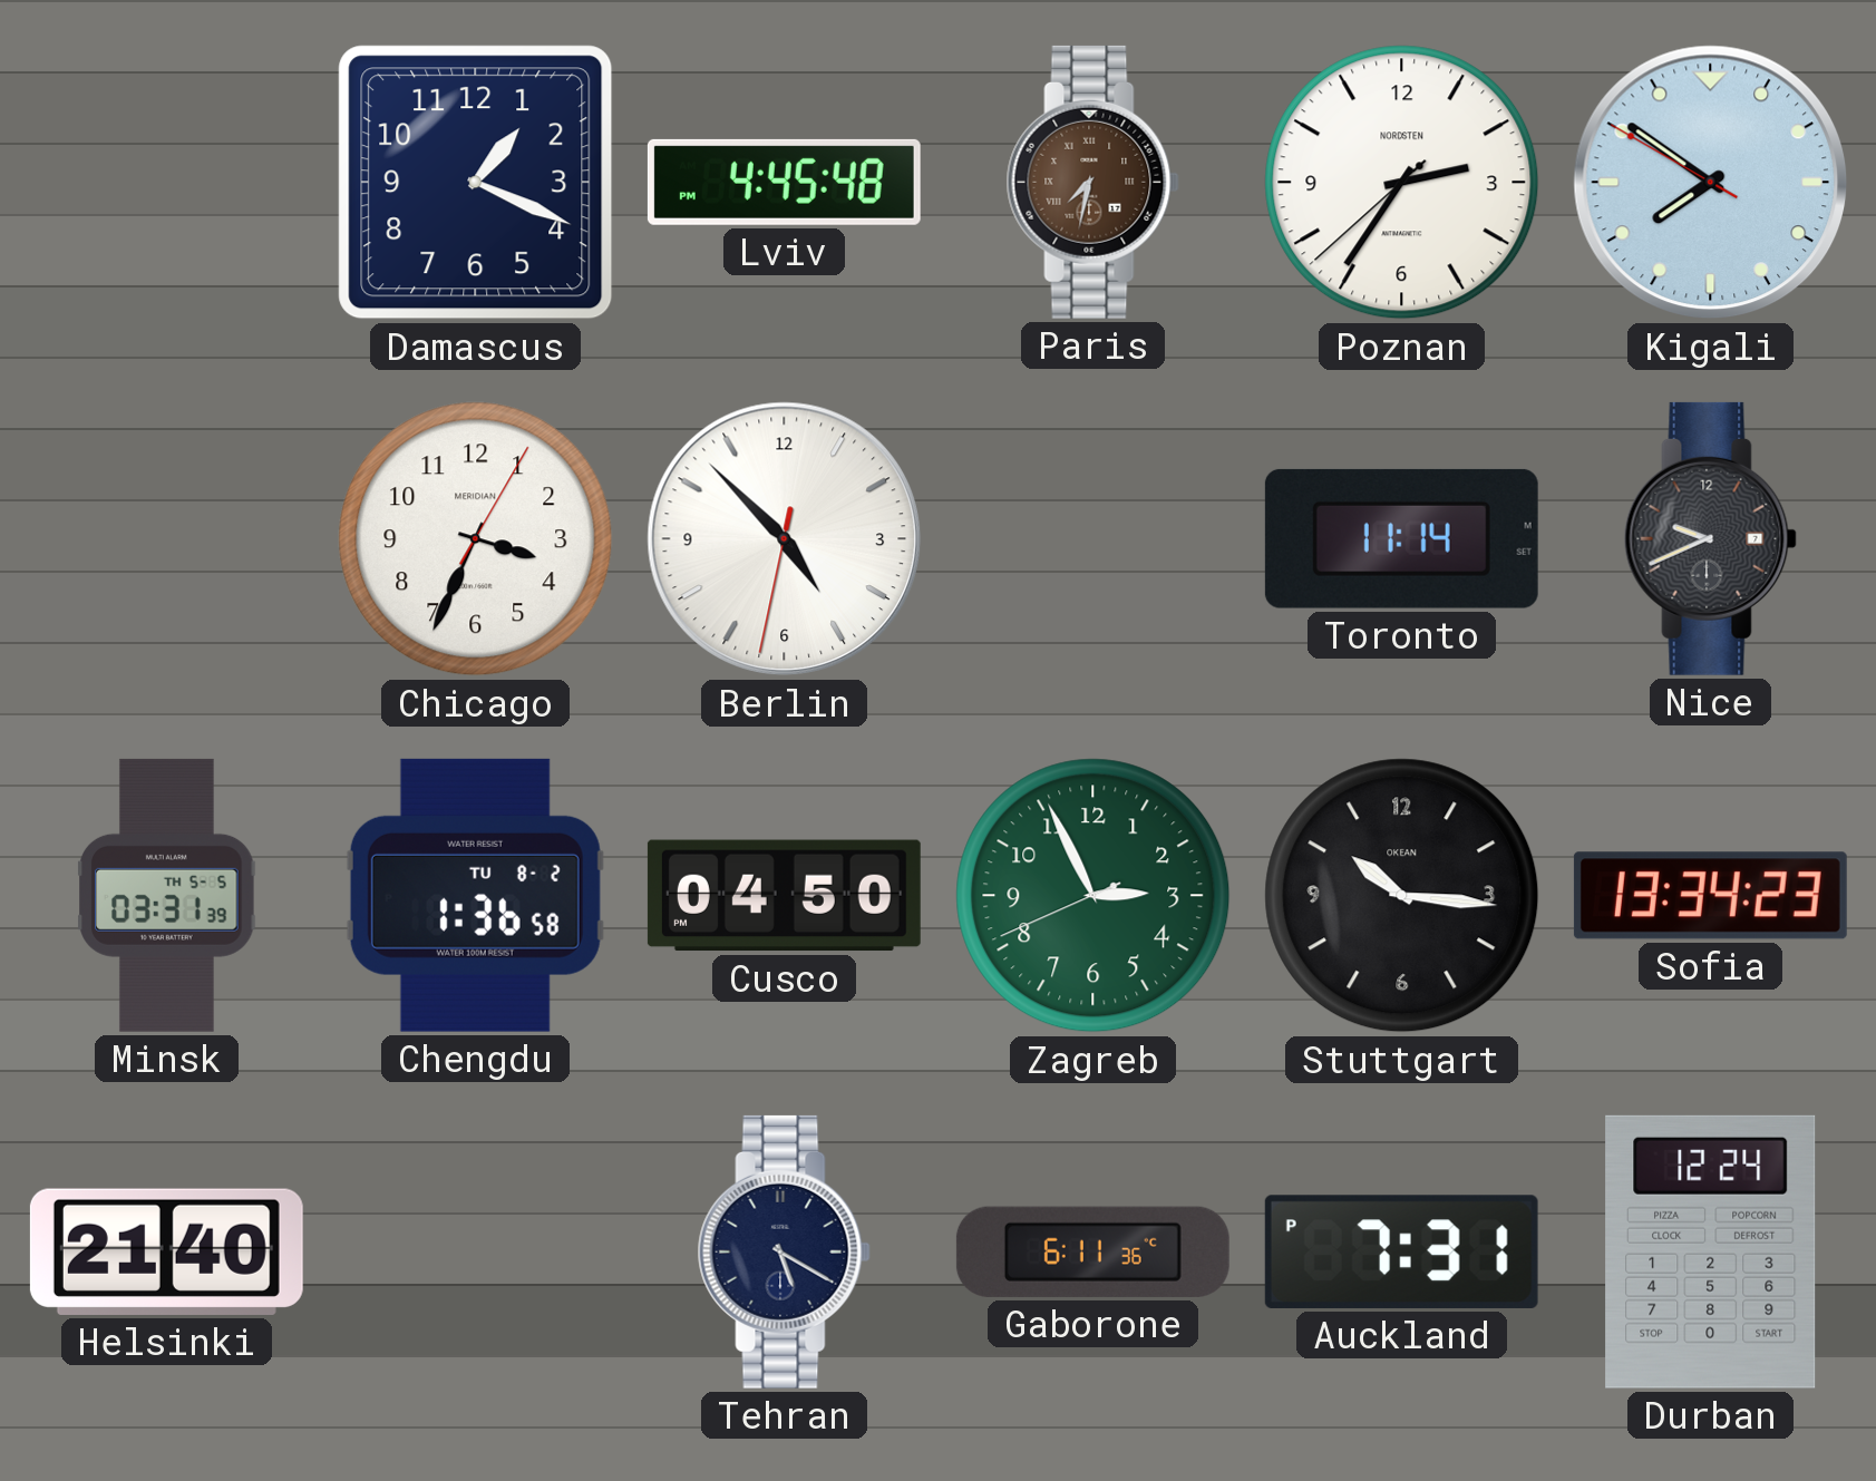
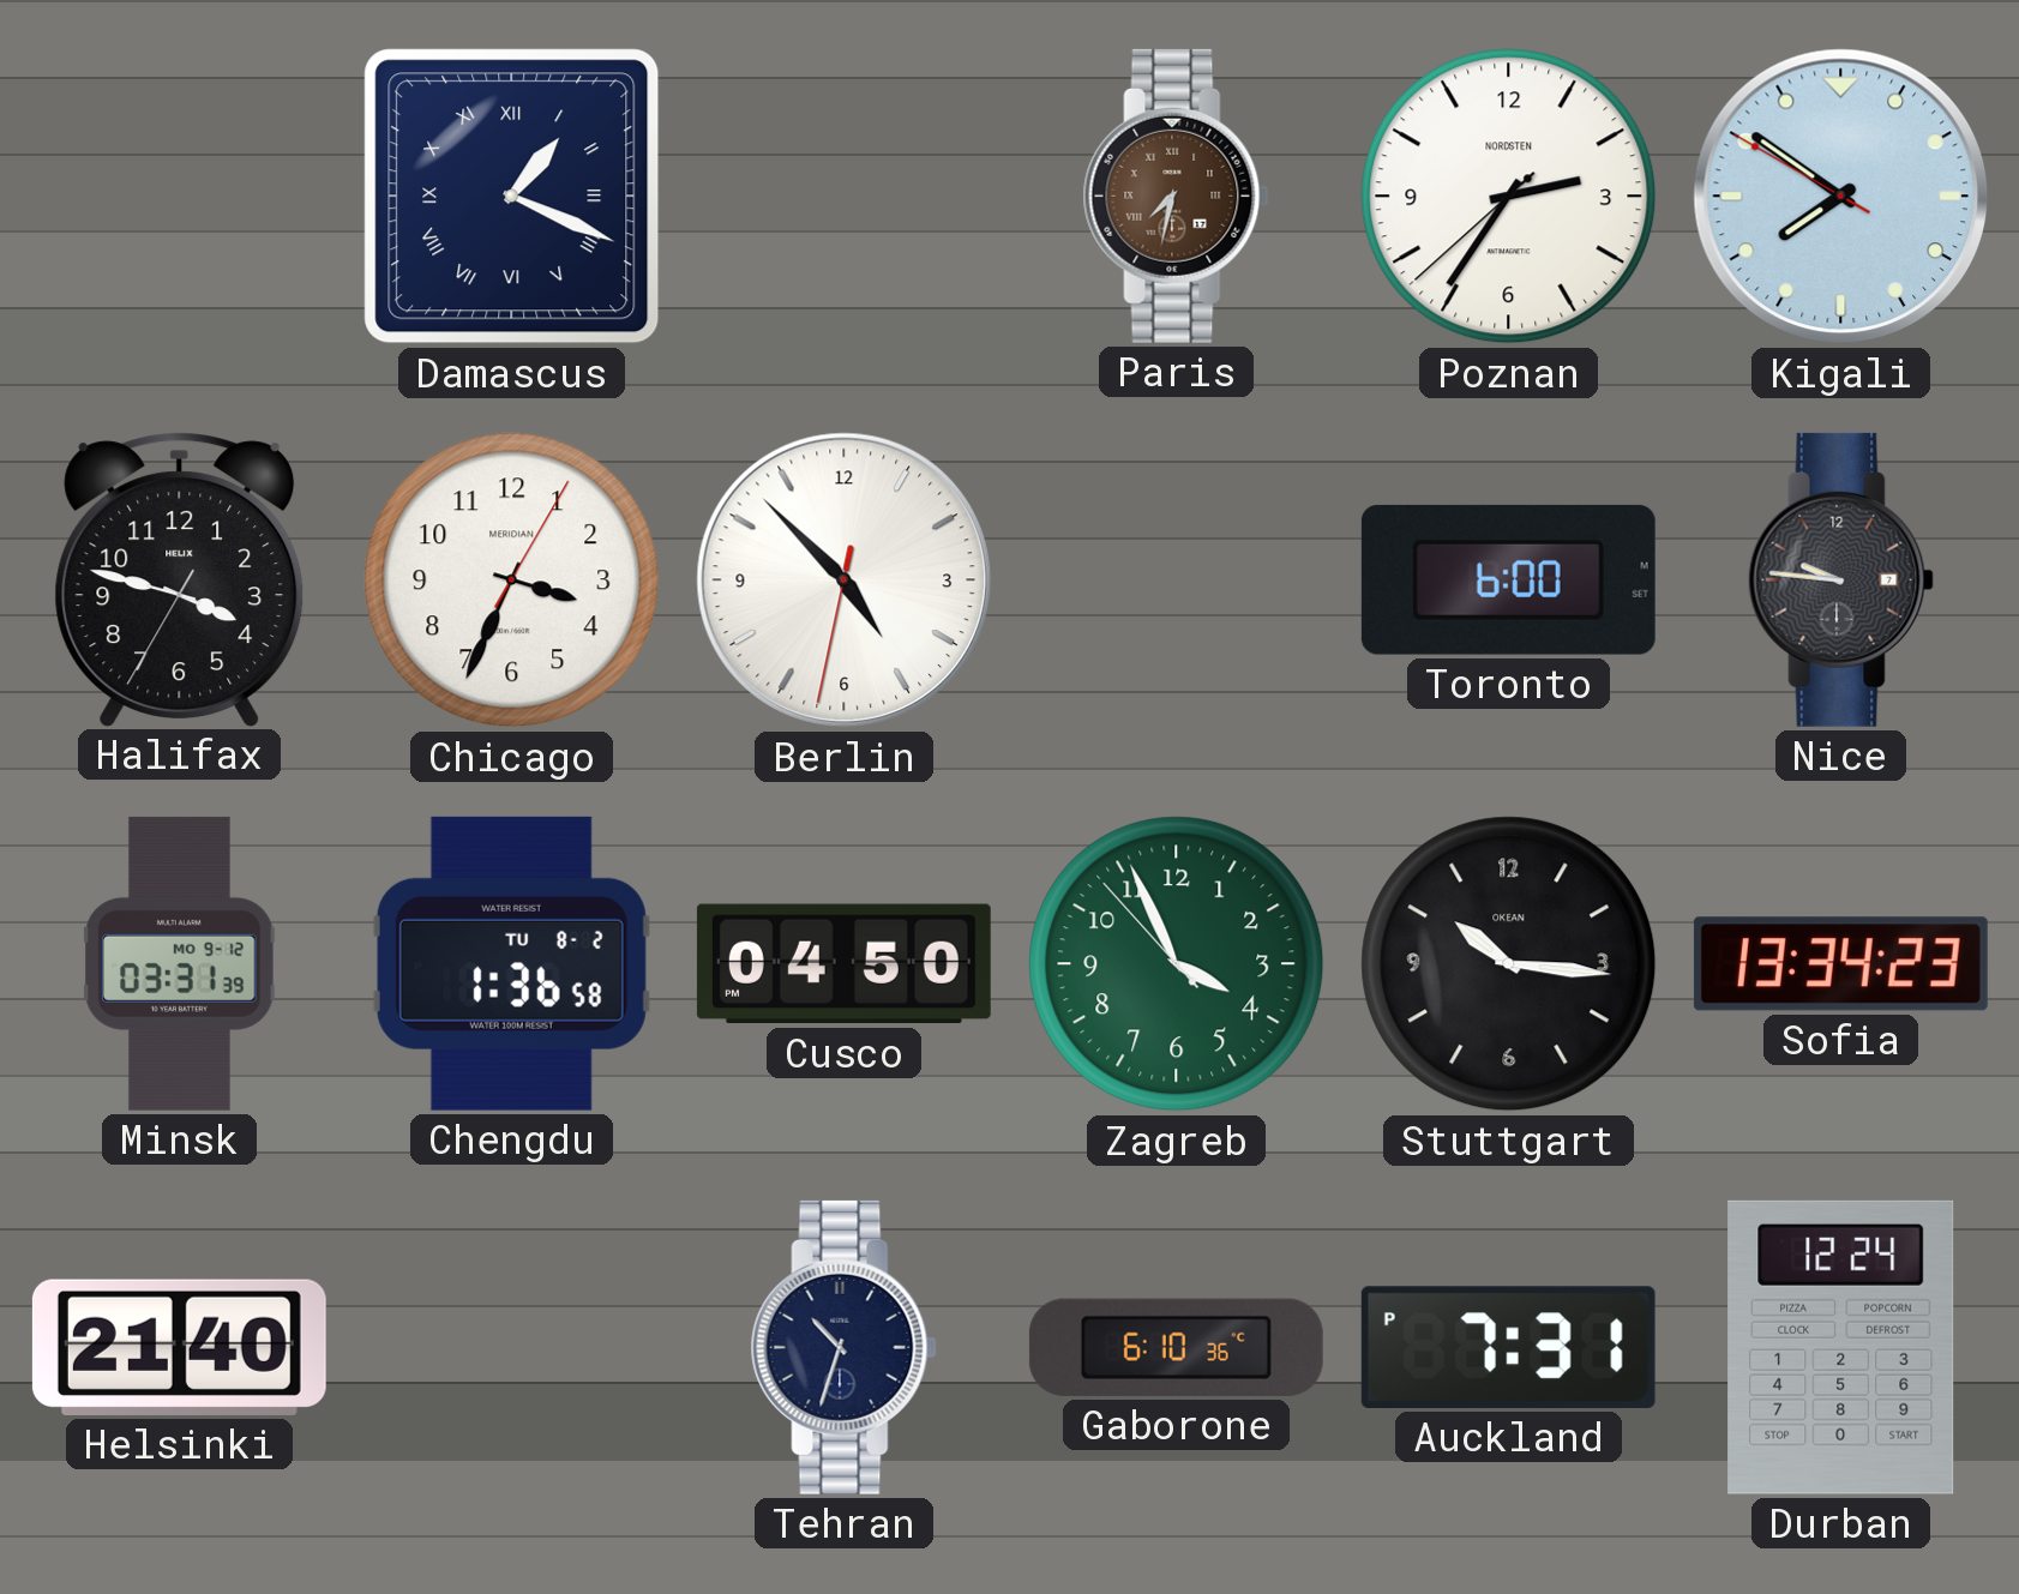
Damascus numerals: Arabic -> Roman (512, 197)
Lviv: 4:45 -> none (784, 182)
Halifax: none -> 3:47 (180, 579)
Toronto: 11:14 -> 6:00 (1508, 579)
Nice: 9:41 -> 9:46 (1840, 579)
Minsk date: TH 5-5 -> MO 9-12 (180, 963)
Zagreb: 2:55 -> 3:55 (1177, 964)
Tehran: 5:20 -> 10:33 (843, 1347)
Gaborone: 6:11 -> 6:10 (1176, 1347)
